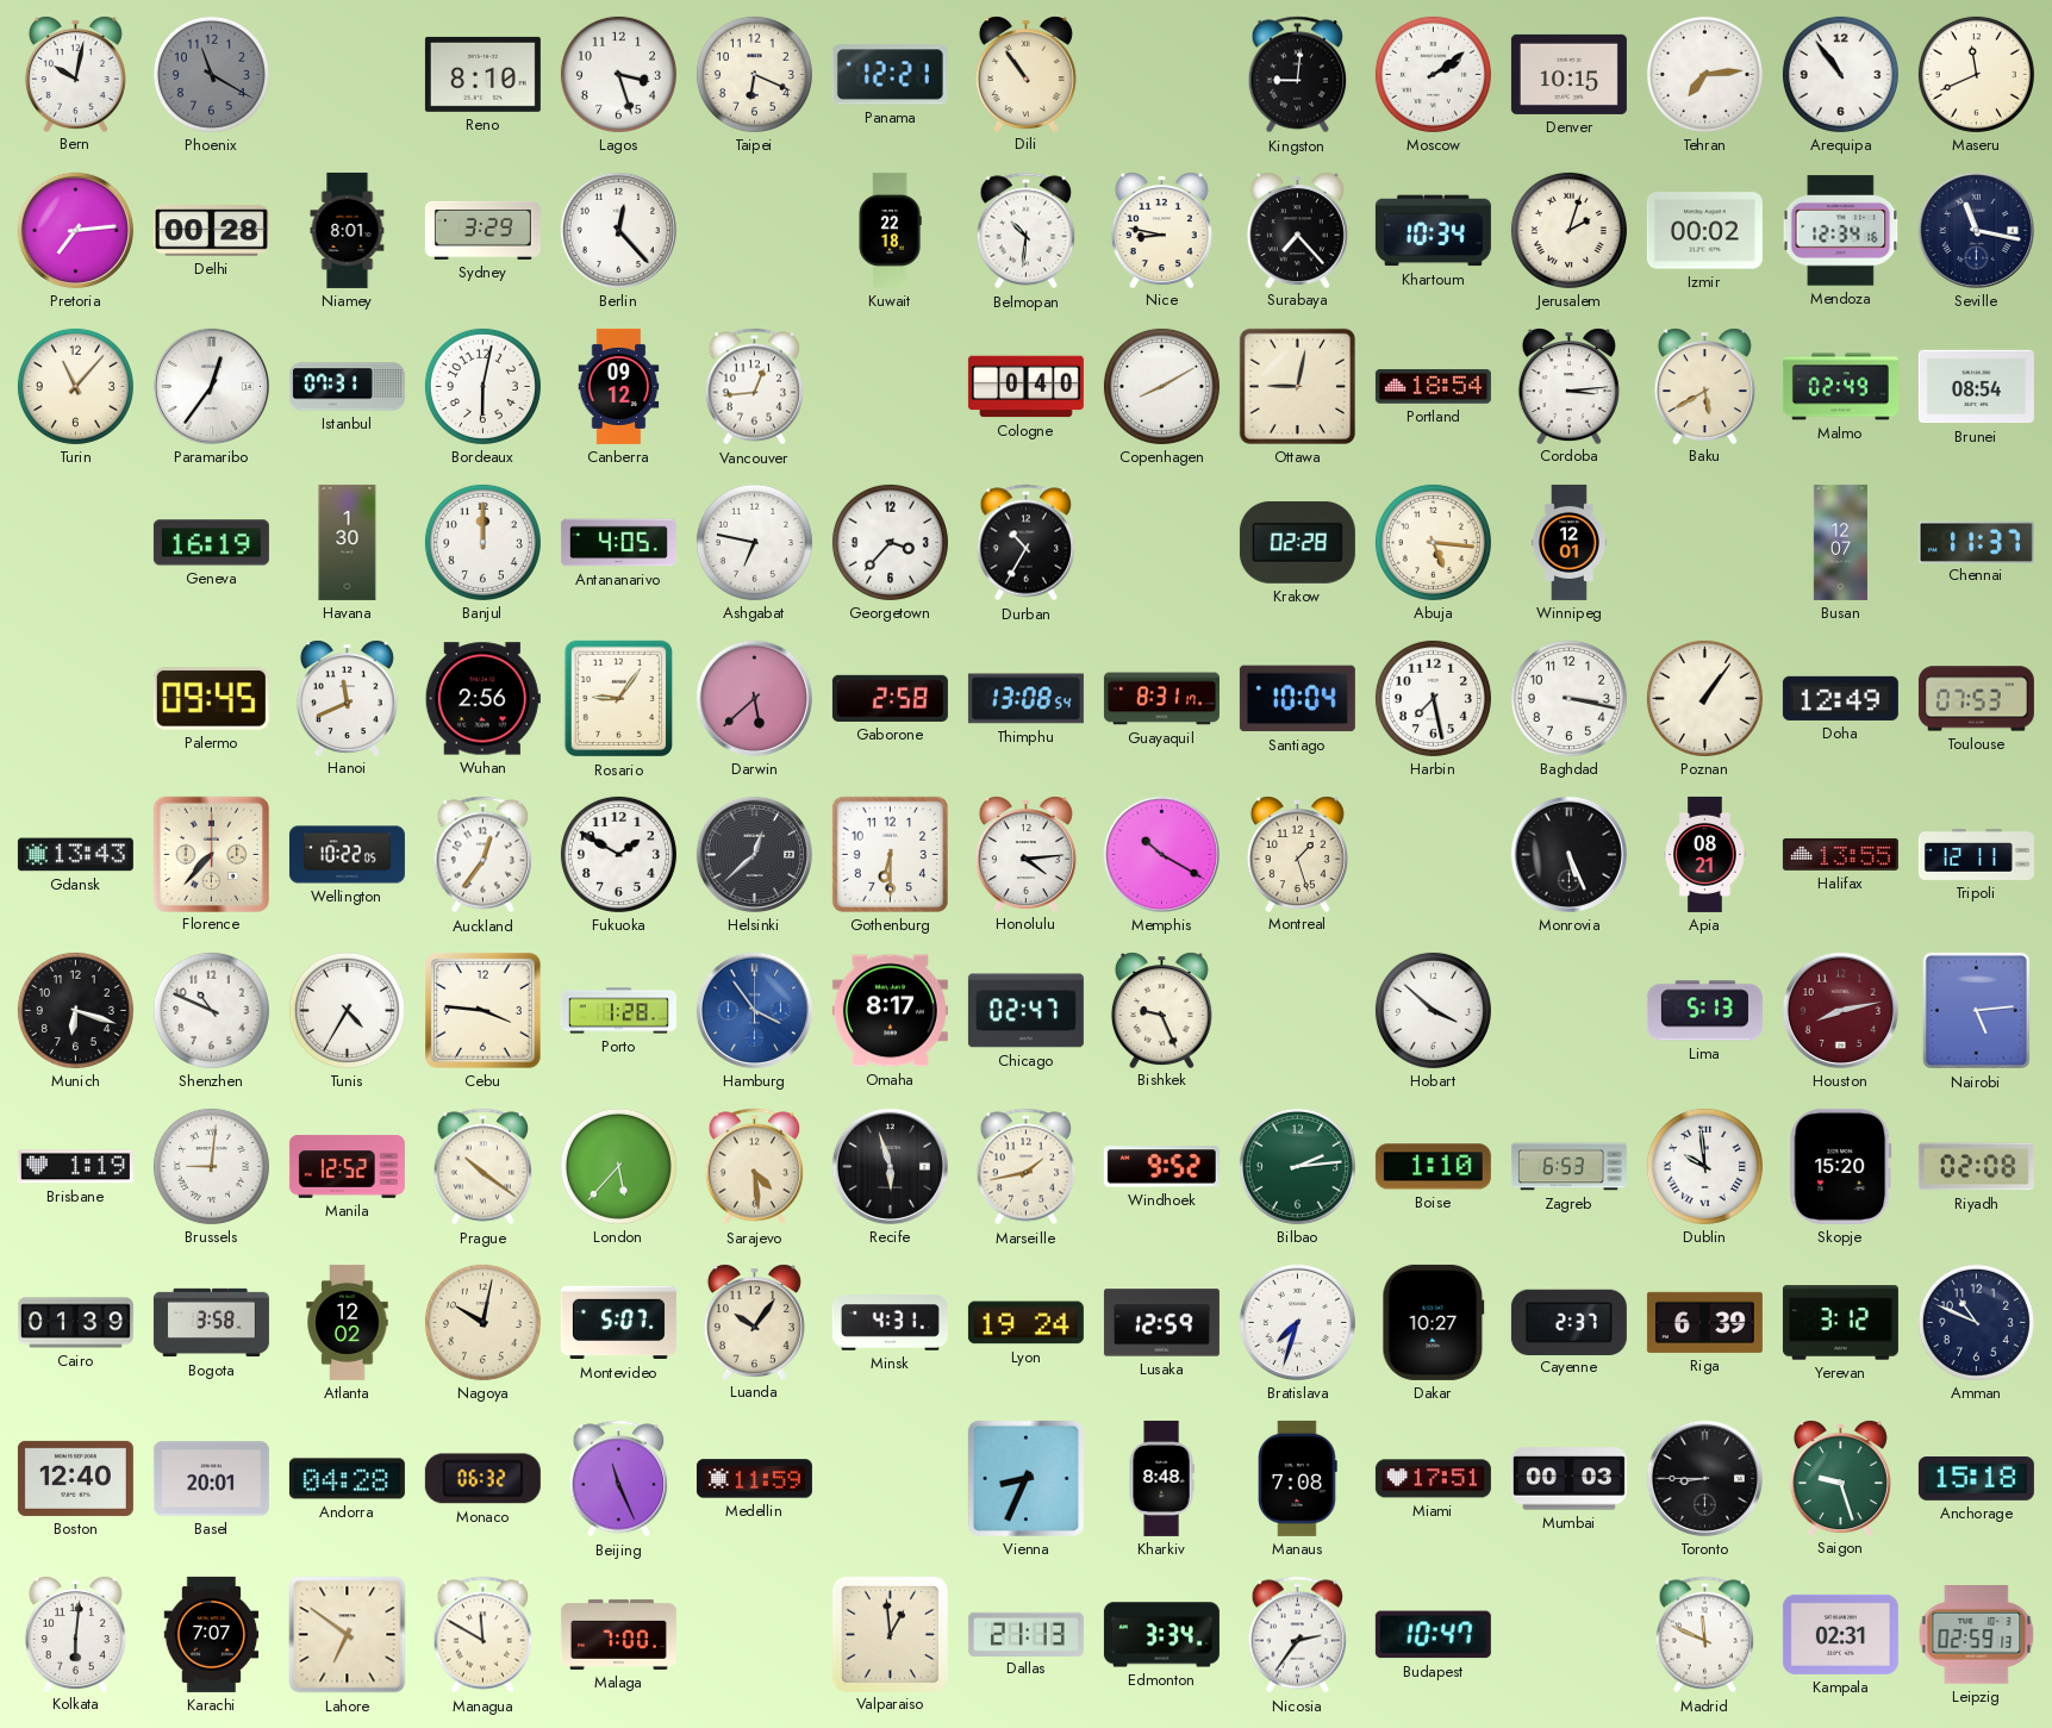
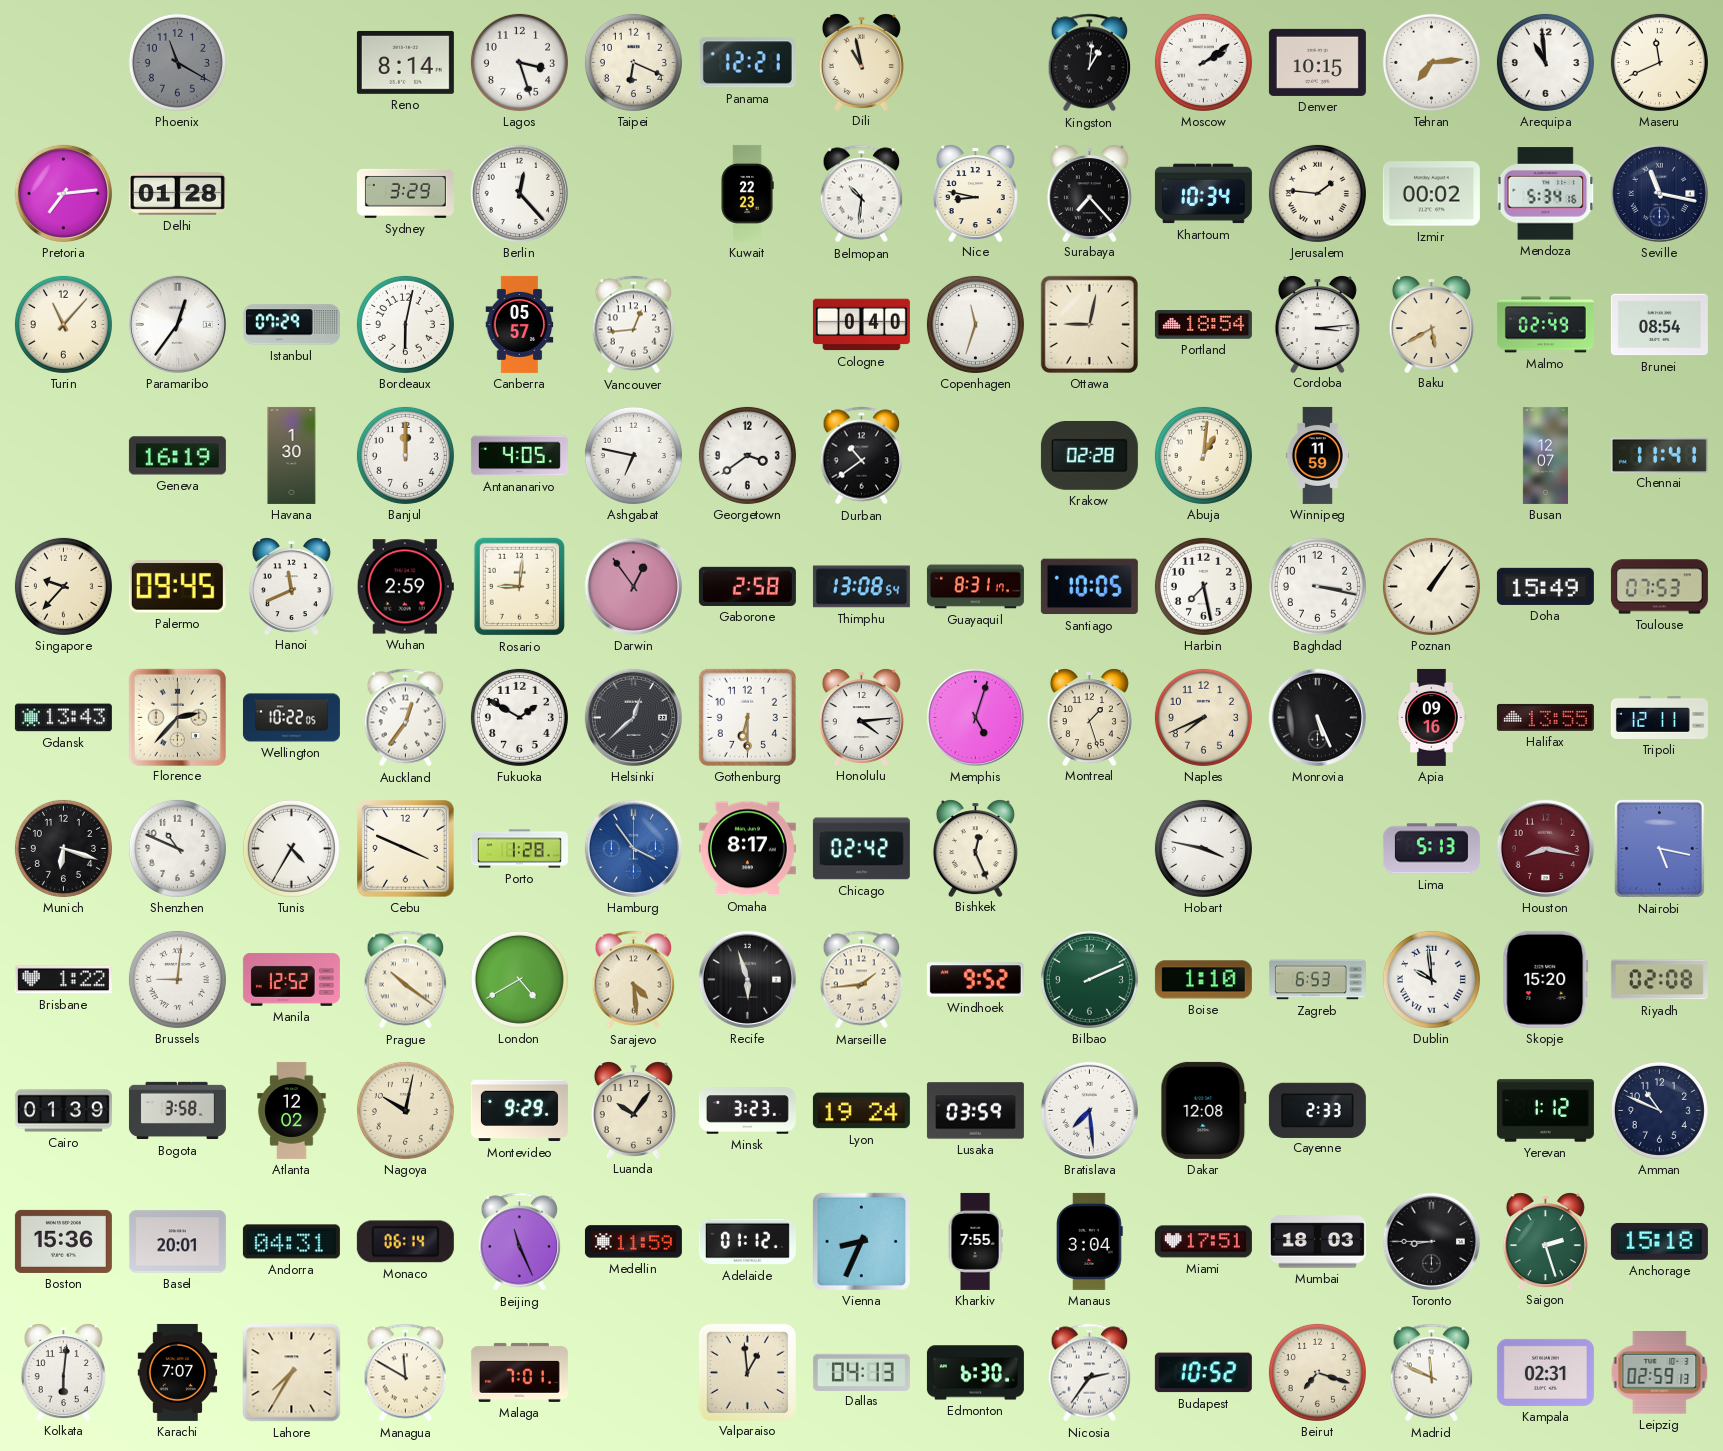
Bern: 10:02 -> none (75, 74)
Reno: 8:10 -> 8:14 (405, 62)
Dili: 10:54 -> 10:58 (861, 62)
Kingston: 9:01 -> 1:01 (1090, 63)
Arequipa: 10:54 -> 10:59 (1545, 62)
Delhi: 00:28 -> 01:28 (177, 194)
Niamey: 8:01 -> none (348, 230)
Kuwait: 22:18 -> 22:23 (747, 193)
Jerusalem: 2:03 -> 1:46 (1317, 193)
Mendoza: 12:34 -> 5:34 (1546, 194)
Istanbul: 07:31 -> 07:29 (291, 325)
Canberra: 09:12 -> 05:57 (520, 324)
Copenhagen: 8:10 -> 11:33 (975, 324)
Georgetown: 3:37 -> 3:39 (747, 455)
Durban: 10:35 -> 10:39 (862, 456)
Abuja: 5:16 -> 1:01 (1203, 455)
Winnipeg: 12:01 -> 11:59 (1317, 455)
Chennai: 11:37 -> 11:41 (1659, 455)
Singapore: none -> 9:37 (63, 586)
Wuhan: 2:56 -> 2:59 (405, 587)
Rosario: 9:06 -> 9:01 (519, 587)
Darwin: 5:38 -> 12:54 (633, 586)
Santiago: 10:04 -> 10:05 (1089, 587)
Doha: 12:49 -> 15:49 (1545, 586)
Florence: 7:37 -> 2:37 (177, 717)
Memphis: 10:20 -> 5:03 (975, 717)
Naples: none -> 7:41 (1203, 717)
Apia: 08:21 -> 09:16 (1432, 717)
Cebu: 3:46 -> 3:49 (406, 849)
Chicago: 02:47 -> 02:42 (861, 849)
Bishkek: 9:26 -> 12:26 (975, 848)
Hobart: 3:52 -> 3:47 (1203, 848)
Houston: 8:13 -> 8:17 (1545, 848)
Nairobi: 5:14 -> 5:17 (1659, 848)
Brisbane: 1:19 -> 1:22 (63, 980)
London: 5:37 -> 4:40 (519, 979)
Marseille: 1:43 -> 1:44 (862, 980)
Bilbao: 2:14 -> 2:11 (1089, 979)
Montevideo: 5:07 -> 9:29 (519, 1111)
Minsk: 4:31 -> 3:23 (747, 1111)
Lusaka: 12:59 -> 03:59 (975, 1111)
Bratislava: 7:33 -> 7:29 (1089, 1110)
Dakar: 10:27 -> 12:08 (1204, 1110)
Cayenne: 2:37 -> 2:33 (1317, 1110)
Riga: 6:39 -> none (1704, 1322)
Yerevan: 3:12 -> 1:12 (1545, 1111)
Boston: 12:40 -> 15:36 (63, 1241)
Andorra: 04:28 -> 04:31 (291, 1242)
Monaco: 06:32 -> 06:14 (405, 1242)
Adelaide: none -> 01:12 (747, 1242)
Kharkiv: 8:48 -> 7:55 (975, 1241)
Manaus: 7:08 -> 3:04 (1090, 1241)
Mumbai: 00:03 -> 18:03 (1317, 1242)
Saigon: 9:27 -> 2:27 (1545, 1241)
Lahore: 6:51 -> 7:35 (292, 1373)
Malaga: 7:00 -> 7:01 (519, 1372)
Dallas: 21:13 -> 04:13 (861, 1372)
Edmonton: 3:34 -> 6:30 (975, 1373)
Budapest: 10:47 -> 10:52 (1203, 1373)
Beirut: none -> 7:18 (1317, 1372)
